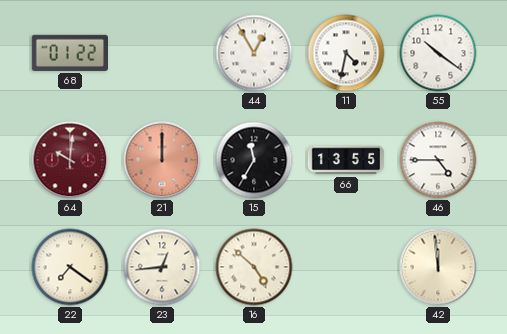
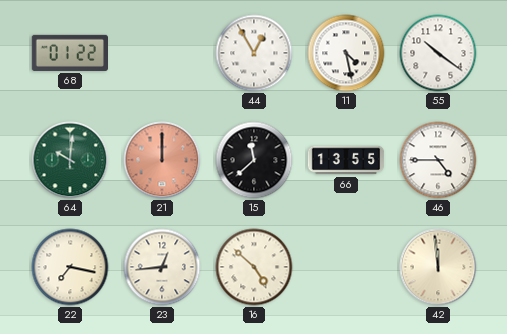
11: 4:32 -> 4:28 (346, 53)
64 dial: burgundy -> green (70, 160)
15: 11:35 -> 11:38 (254, 160)
22: 7:21 -> 7:17 (70, 267)
